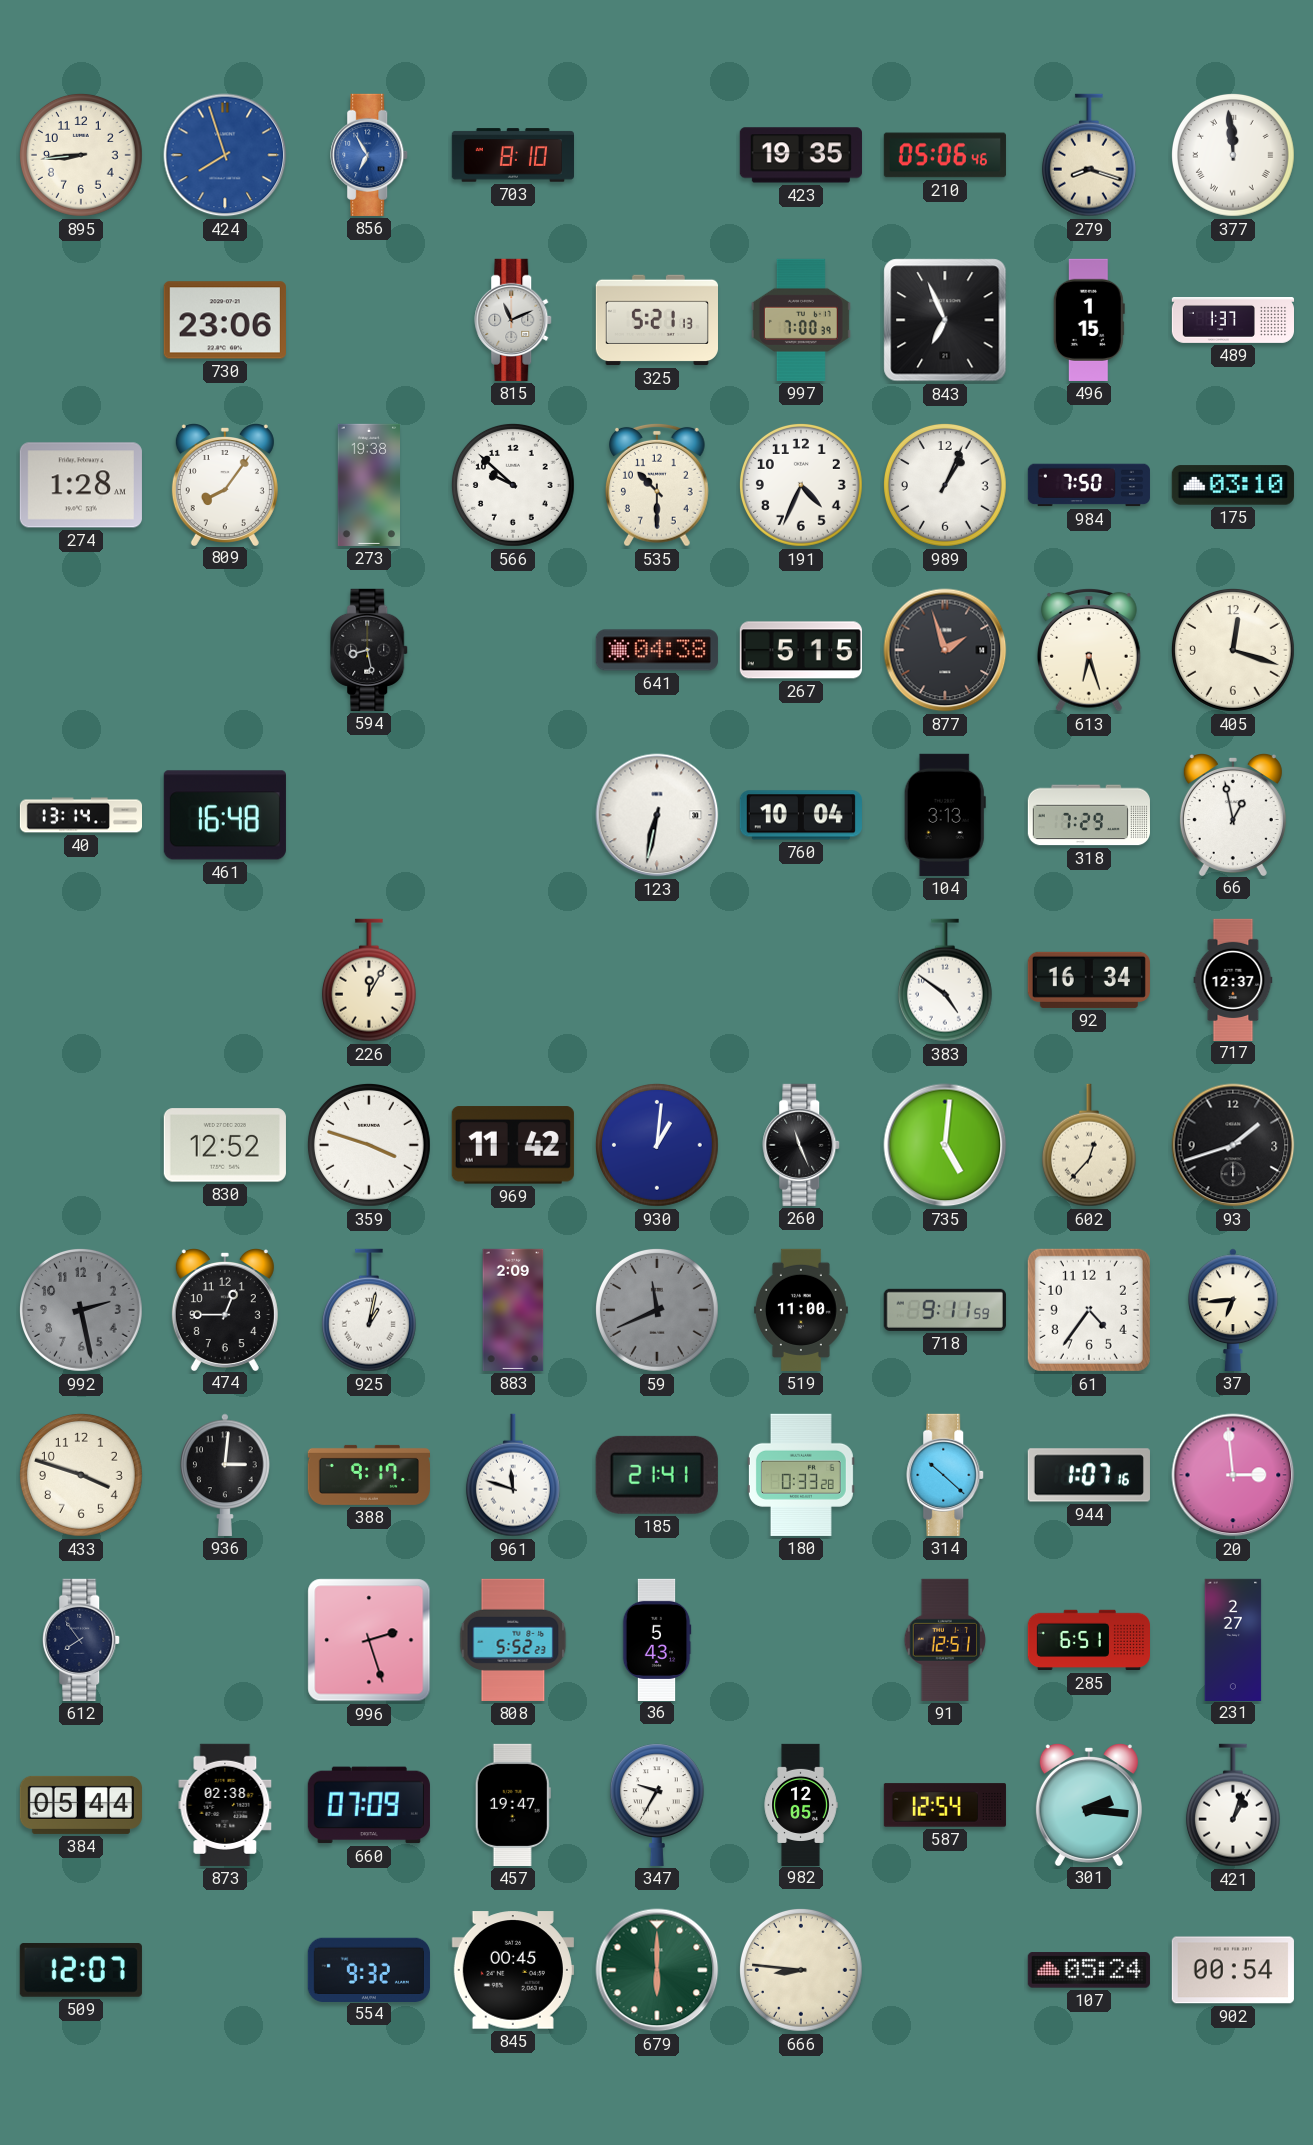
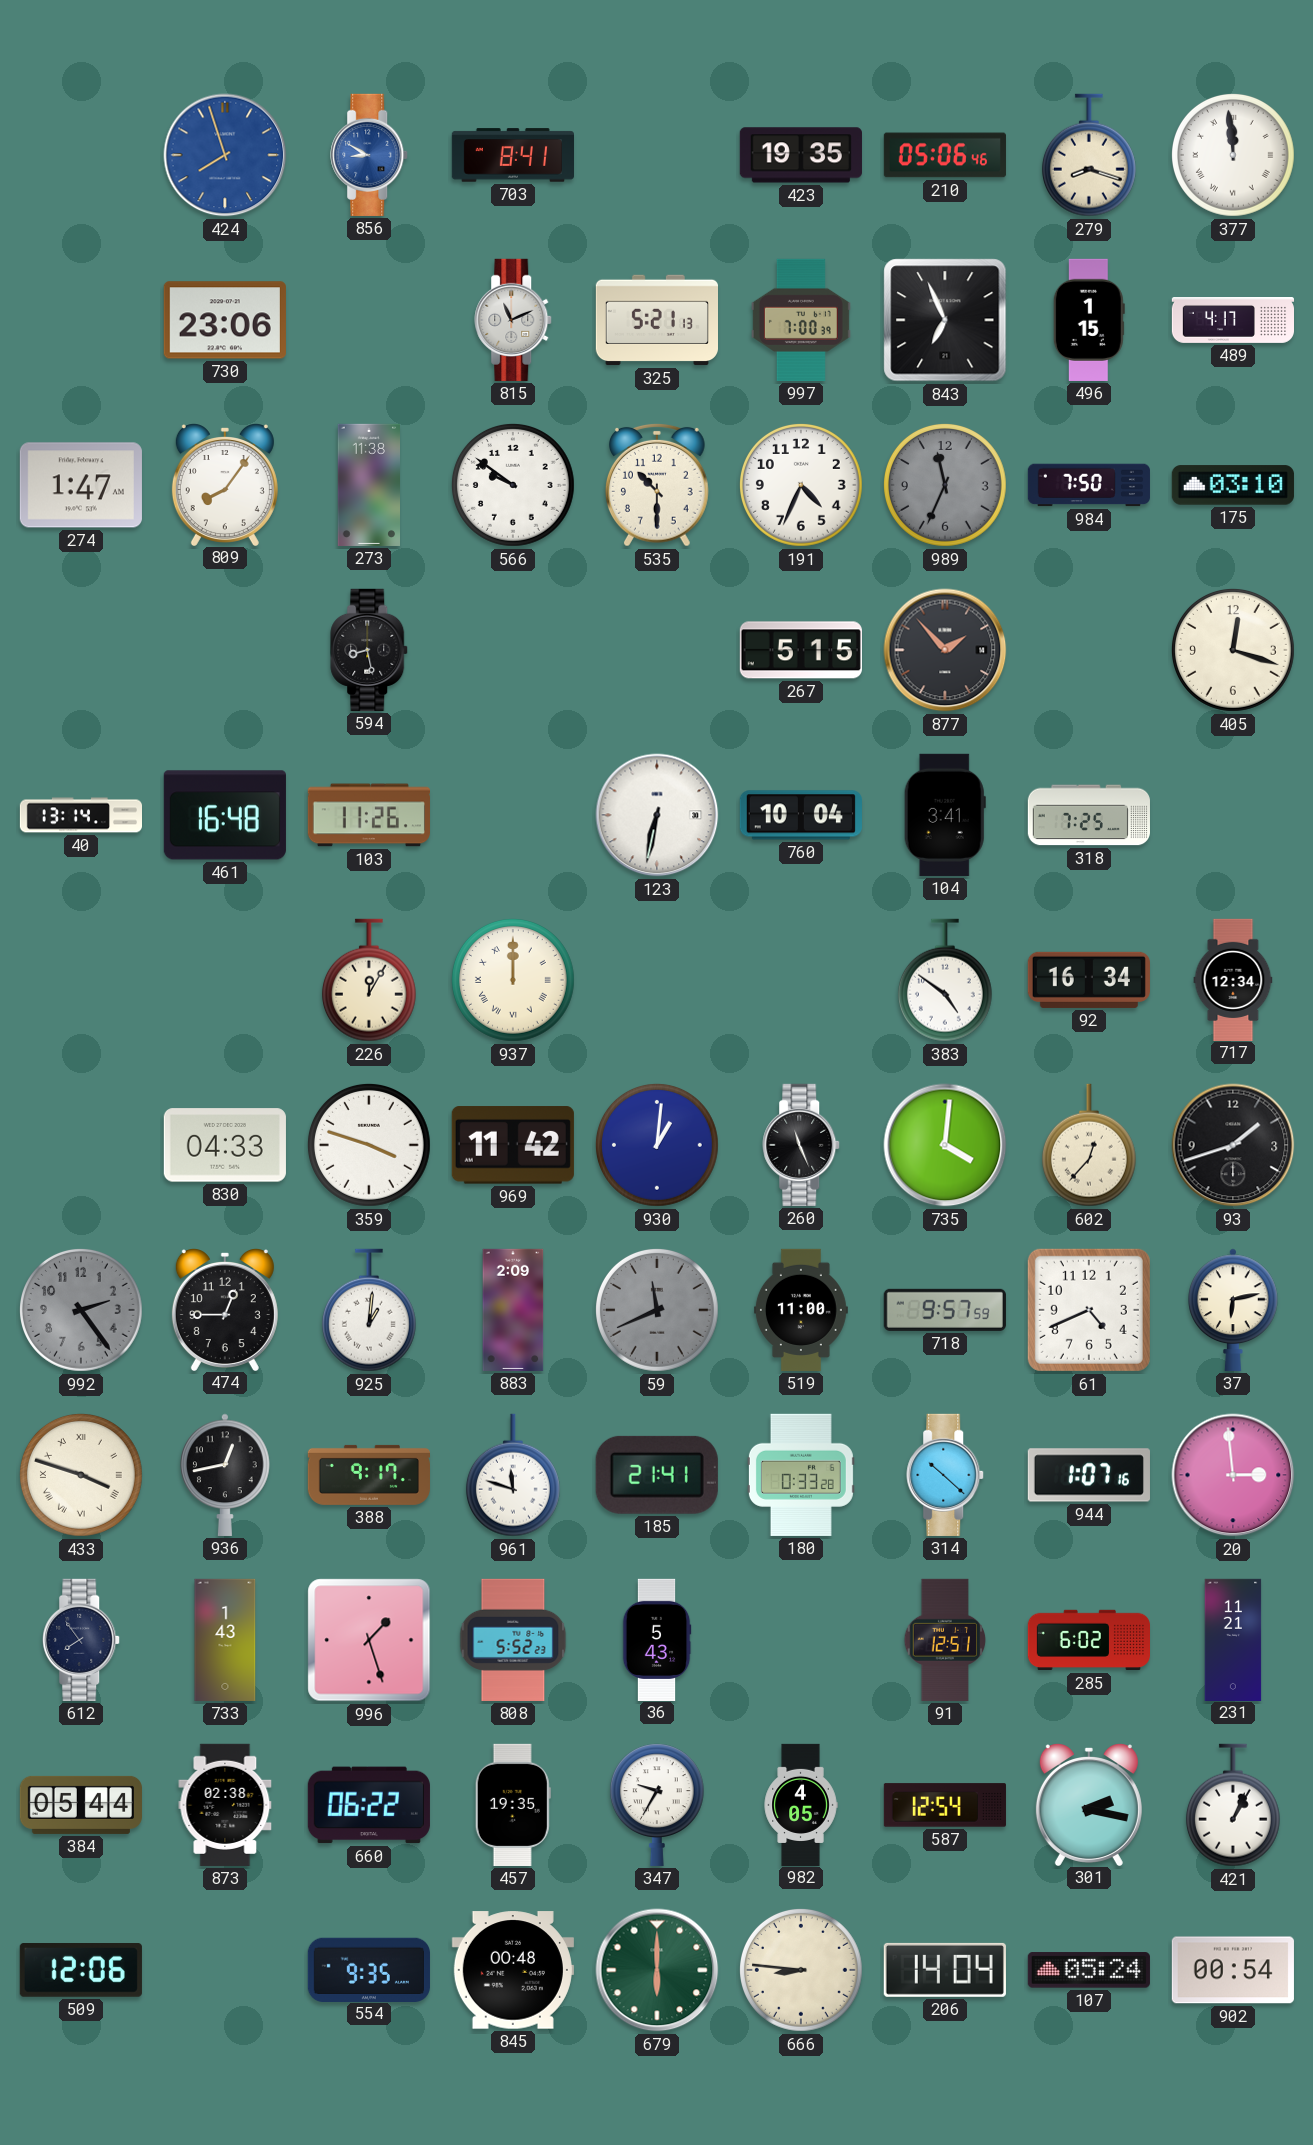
895: 8:44 -> none (81, 155)
856: 6:55 -> 8:50 (370, 155)
703: 8:10 -> 8:41 (512, 155)
489: 1:37 -> 4:17 (1232, 321)
274: 1:28 -> 1:47 (81, 485)
273: 19:38 -> 11:38 (368, 485)
566: 9:52 -> 9:51 (513, 485)
989: 1:04 -> 11:34 (945, 485)
989 dial: white -> grey (945, 485)
641: 04:38 -> none (657, 650)
877: 1:57 -> 1:53 (945, 650)
613: 6:27 -> none (1089, 650)
103: none -> 11:26 (369, 815)
104: 3:13 -> 3:41 (945, 815)
318: 7:29 -> 7:25 (1089, 815)
66: 12:58 -> none (1233, 815)
937: none -> 12:00 (513, 980)
717: 12:37 -> 12:34 (1233, 979)
830: 12:52 -> 04:33 (225, 1145)
735: 5:01 -> 4:01 (945, 1145)
992: 2:28 -> 2:24 (81, 1310)
925: 1:02 -> 1:01 (369, 1310)
718: 9:11 -> 9:57 (945, 1310)
61: 4:36 -> 4:41 (1089, 1310)
37: 6:44 -> 6:13 (1233, 1310)
433 numerals: Arabic -> Roman (81, 1475)
936: 3:01 -> 12:43 (225, 1475)
733: none -> 1:43 (225, 1640)
996: 2:27 -> 1:27 (369, 1640)
285: 6:51 -> 6:02 (1088, 1640)
231: 2:27 -> 11:21 (1233, 1639)
660: 07:09 -> 06:22 (369, 1805)
457: 19:47 -> 19:35 (513, 1805)
982: 12:05 -> 4:05 (801, 1804)
301: 2:16 -> 2:17 (1089, 1805)
421: 1:03 -> 1:04 (1233, 1805)
509: 12:07 -> 12:06 (81, 1971)
554: 9:32 -> 9:35 (369, 1969)
845: 00:45 -> 00:48 (513, 1970)
206: none -> 14:04 (945, 1970)
